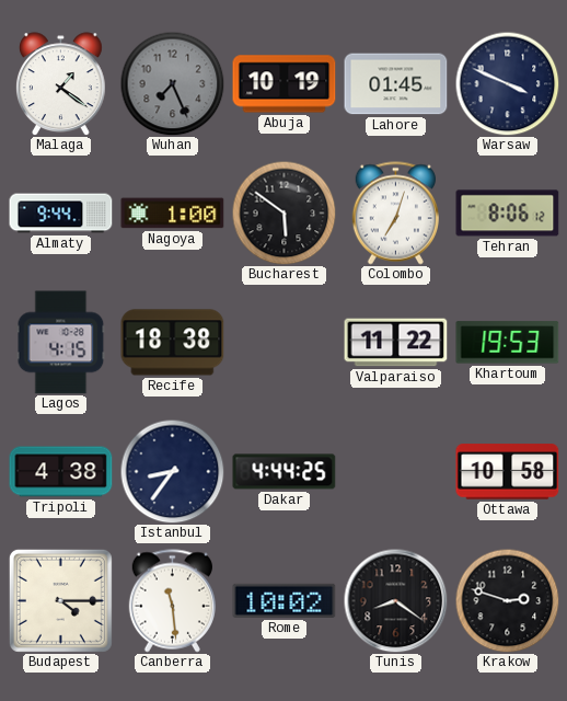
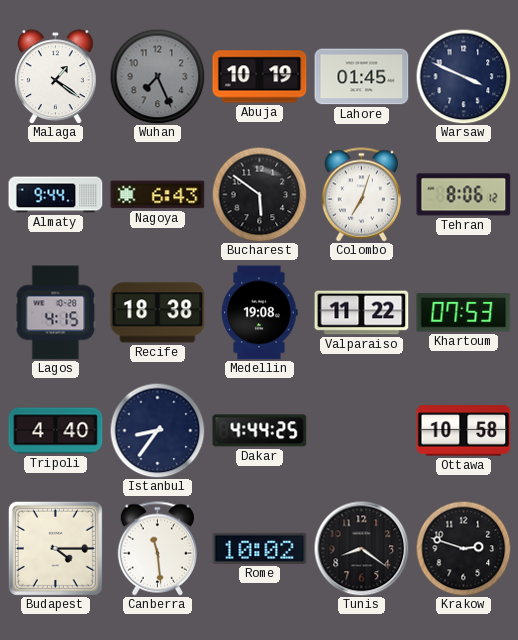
Nagoya: 1:00 -> 6:43 (158, 195)
Medellin: none -> 19:08 (259, 313)
Khartoum: 19:53 -> 07:53 (464, 313)
Tripoli: 4:38 -> 4:40 (56, 431)
